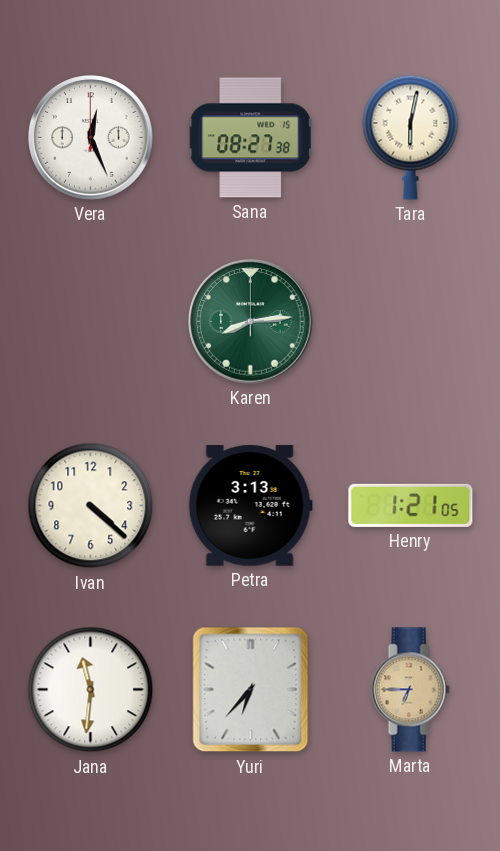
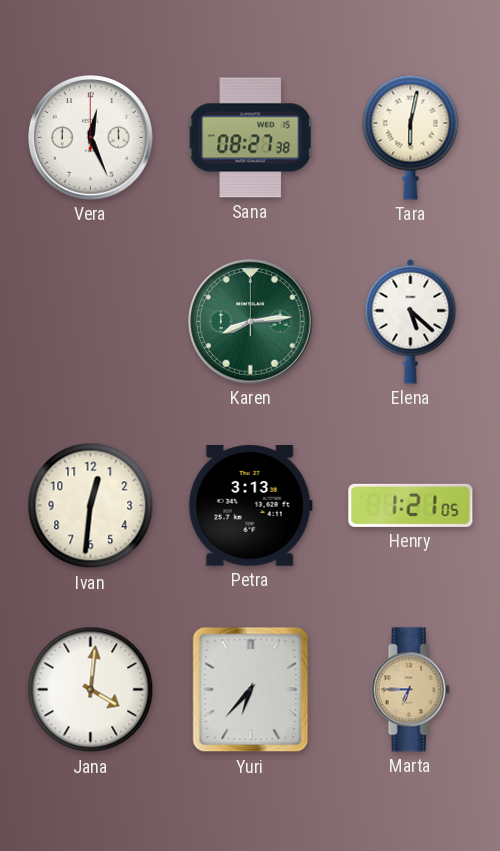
Elena: none -> 5:22 (411, 321)
Ivan: 4:22 -> 12:31 (91, 506)
Jana: 11:31 -> 4:01 (91, 690)
